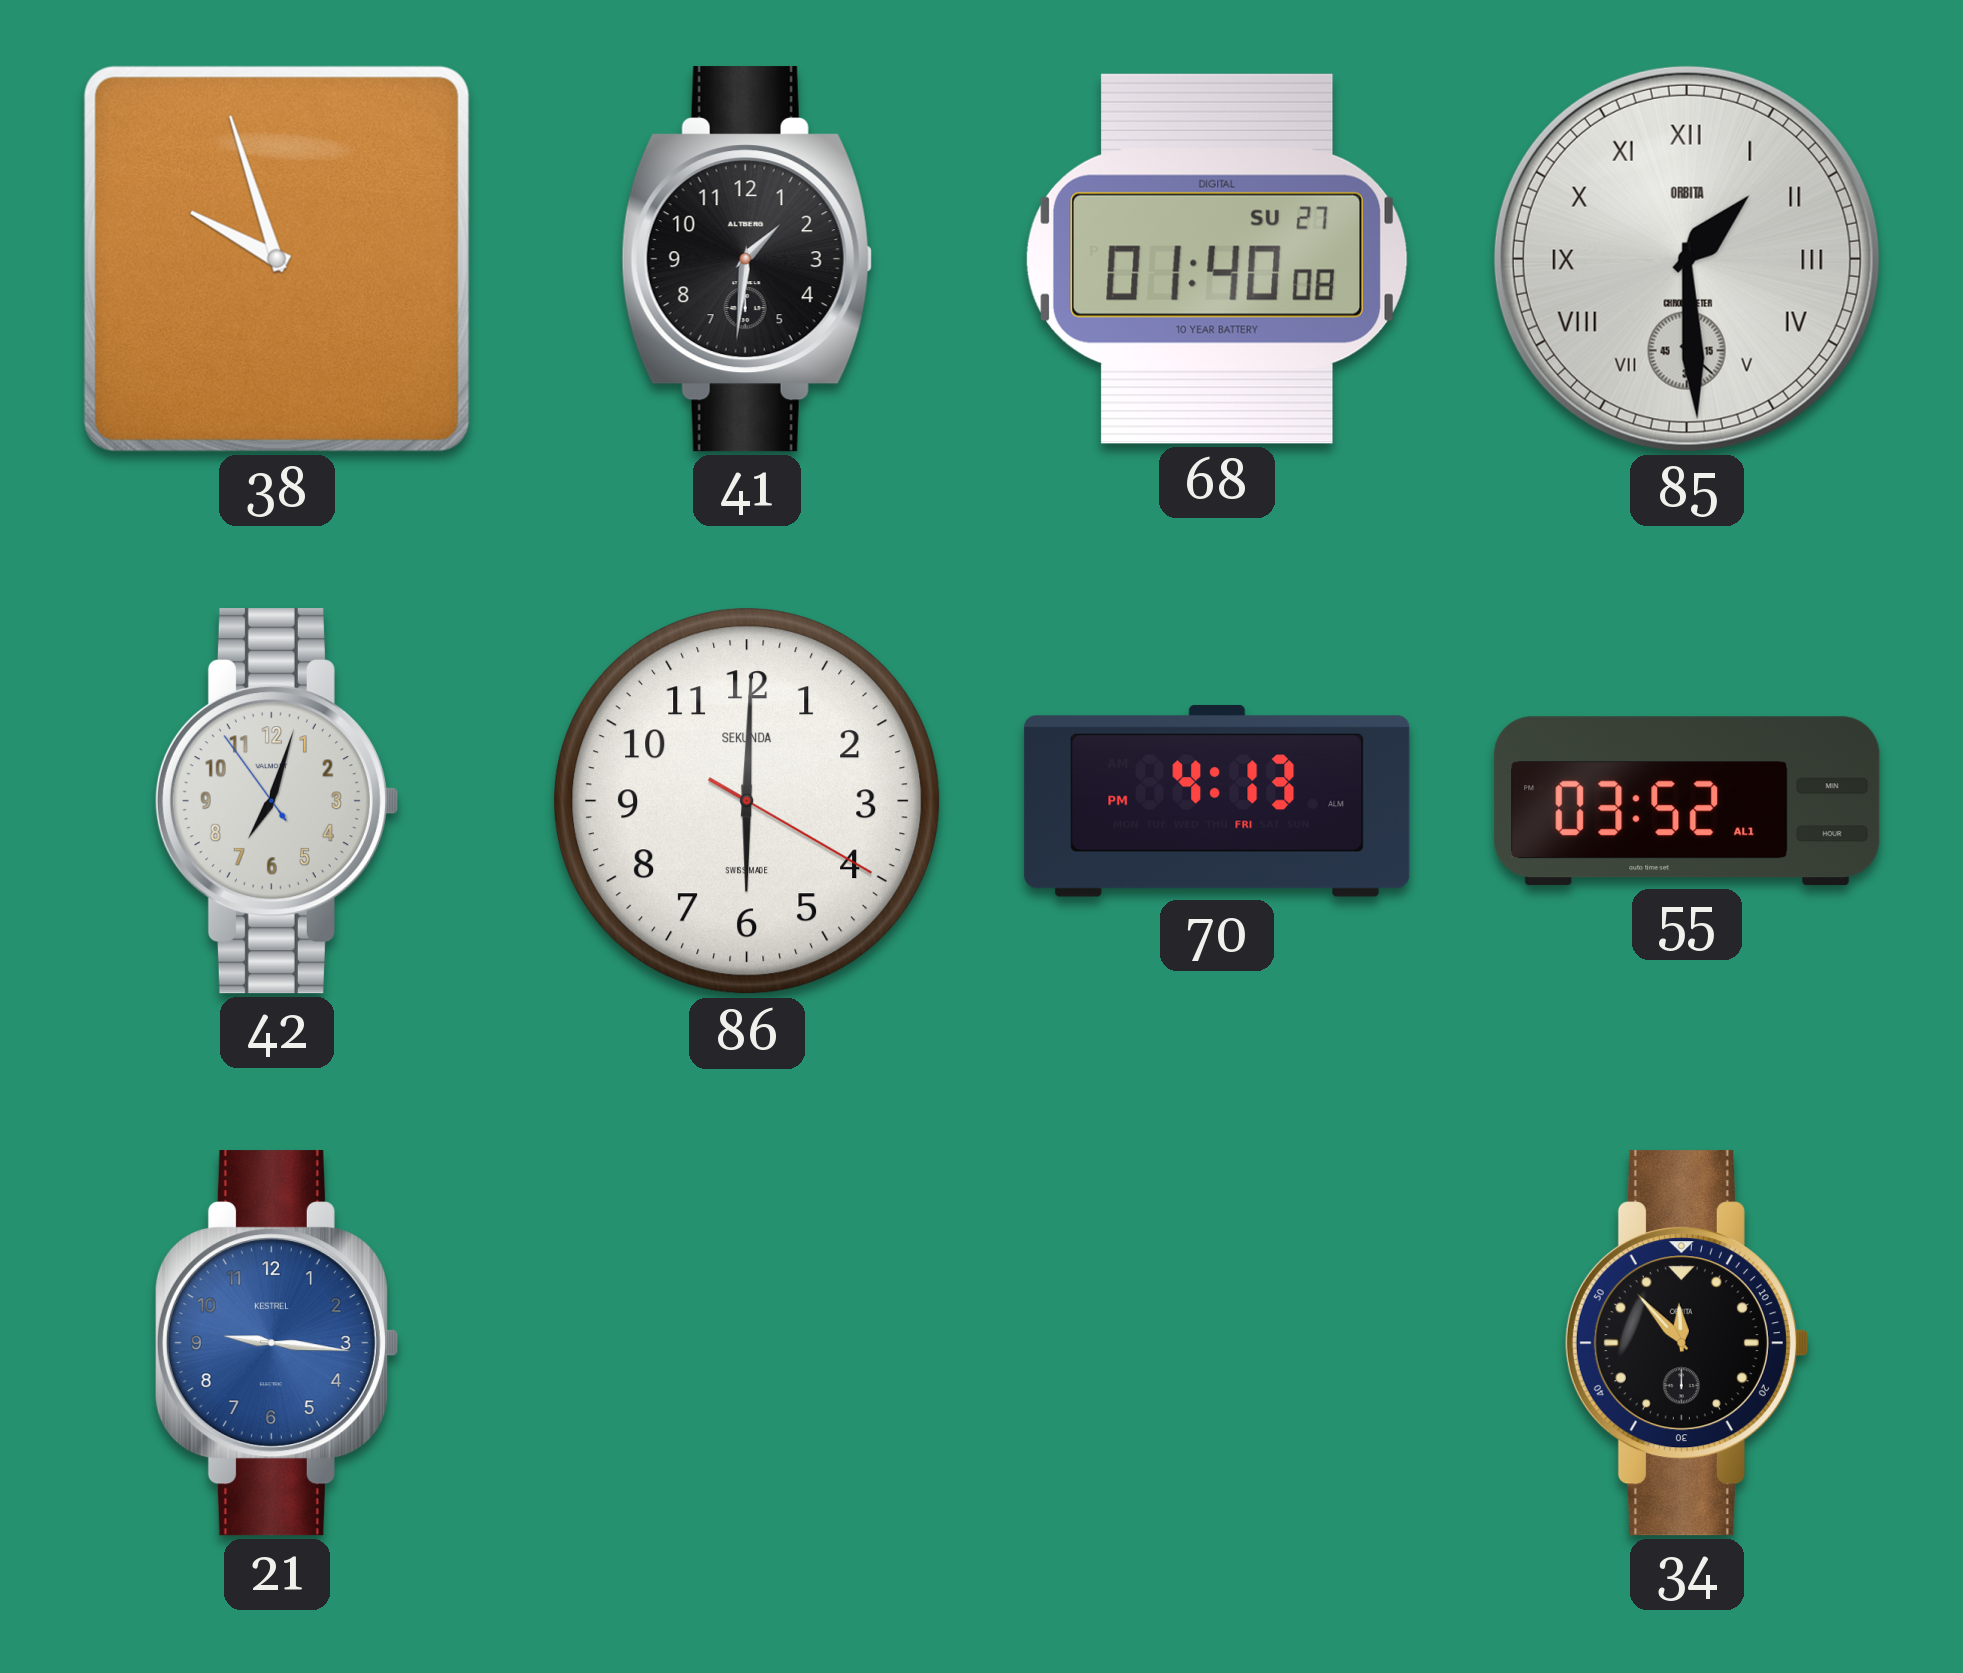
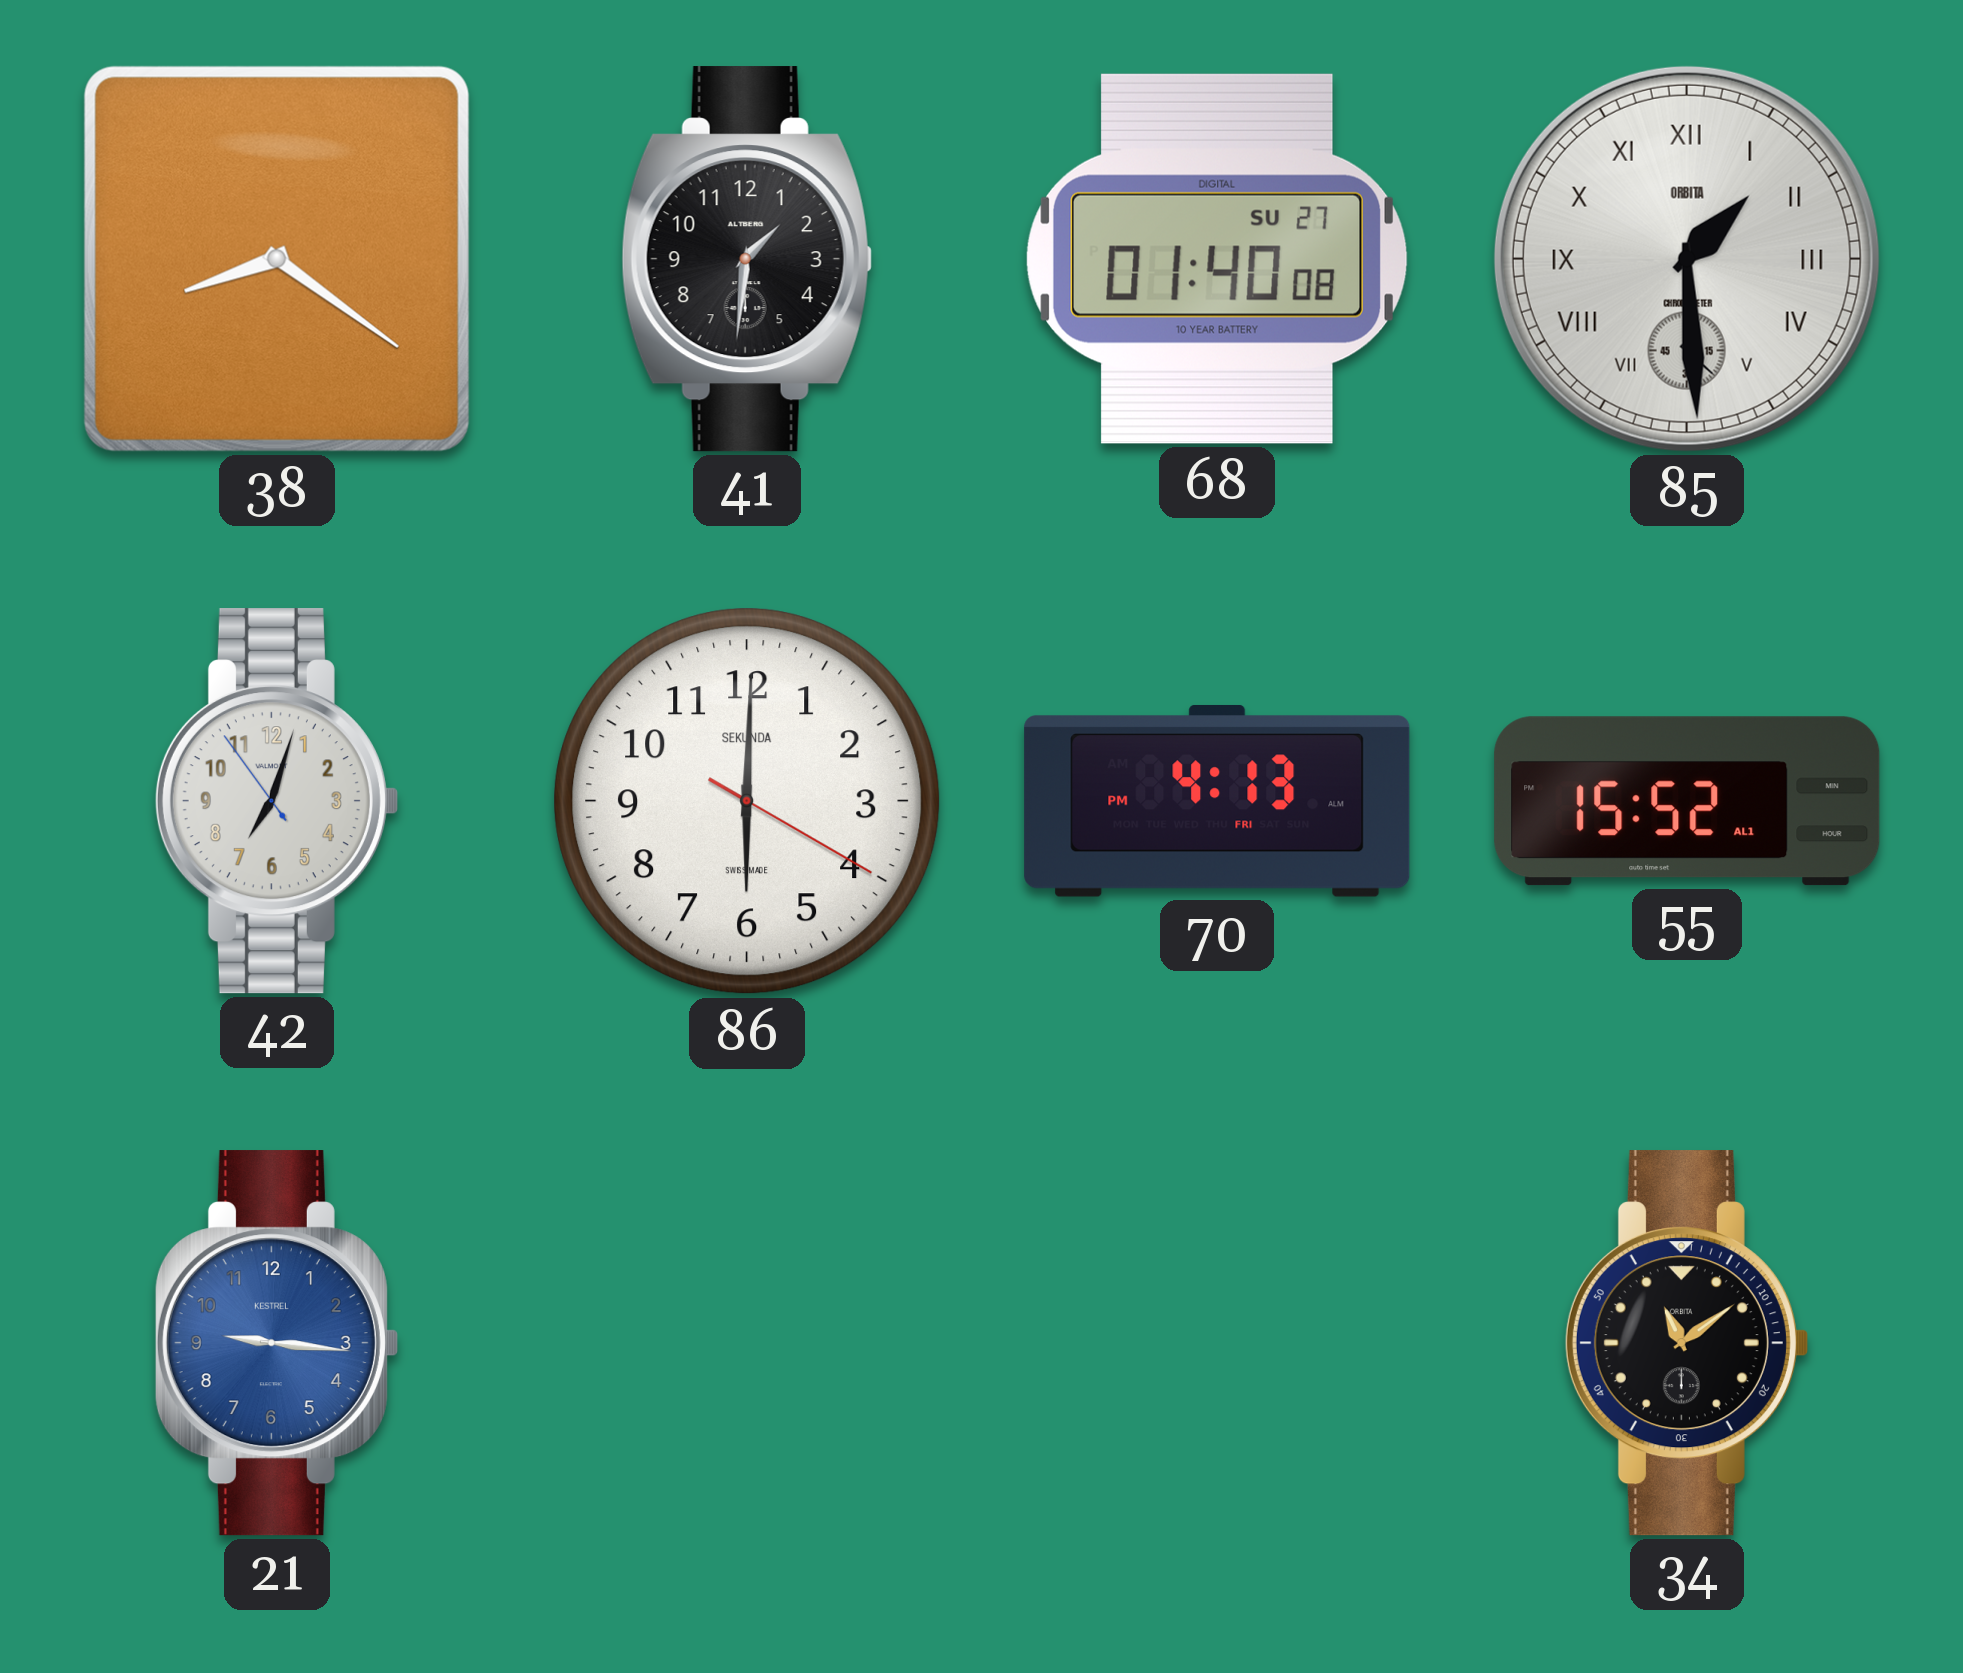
38: 9:57 -> 8:21 (277, 259)
55: 03:52 -> 15:52 (1687, 801)
34: 11:53 -> 11:09 (1686, 1343)
